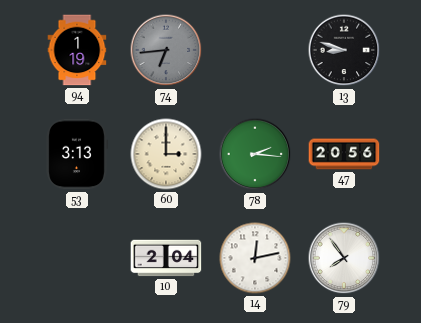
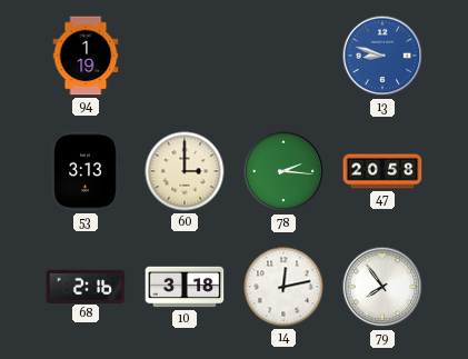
74: 6:44 -> none (166, 50)
13 dial: black -> blue (382, 56)
47: 20:56 -> 20:58 (382, 171)
68: none -> 2:16 (86, 286)
10: 2:04 -> 3:18 (185, 287)
